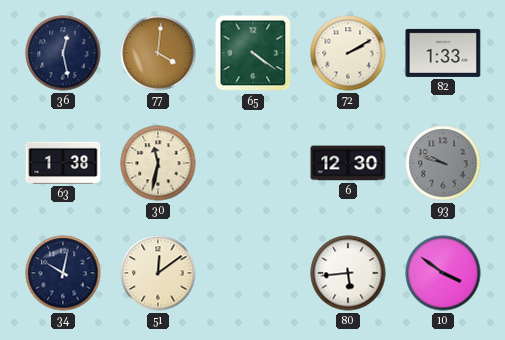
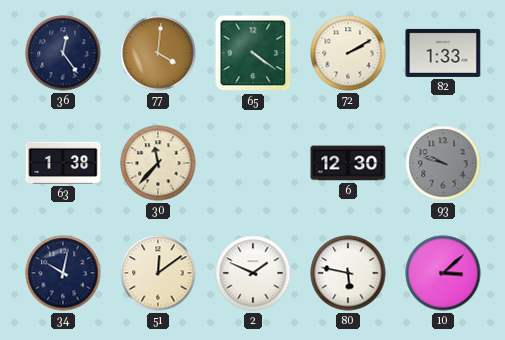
36: 12:28 -> 12:24 (63, 53)
30: 11:32 -> 11:37 (158, 163)
2: none -> 1:49 (253, 273)
80: 5:44 -> 5:47 (348, 273)
10: 3:51 -> 3:08 (443, 273)
